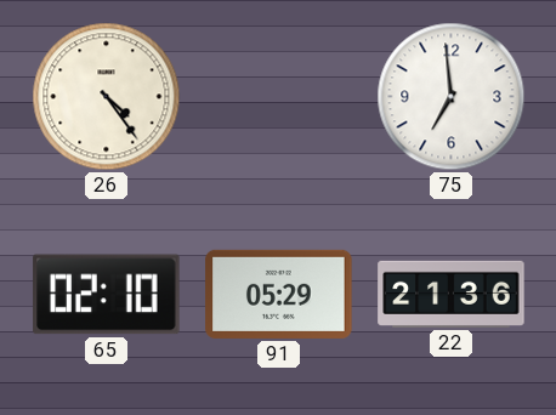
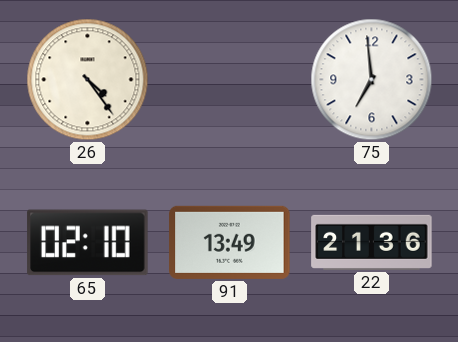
91: 05:29 -> 13:49 (230, 242)
